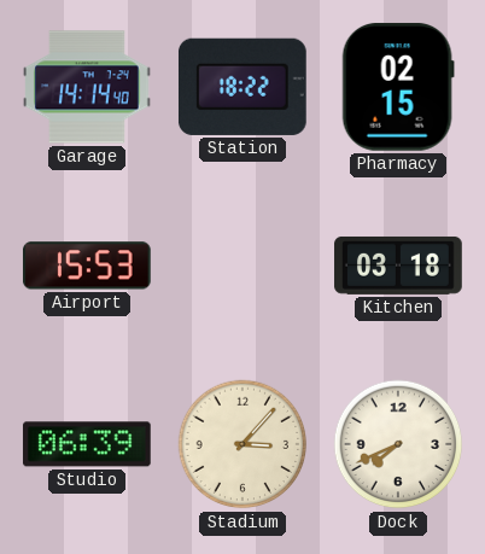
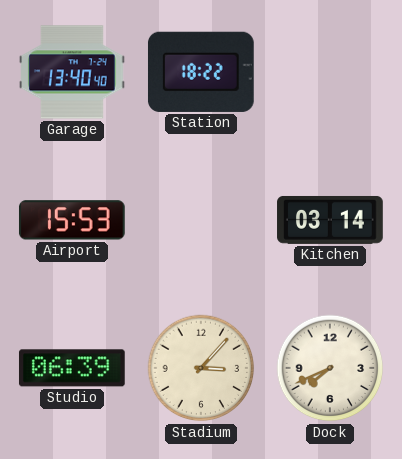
Garage: 14:14 -> 13:40 (72, 72)
Pharmacy: 02:15 -> none (398, 87)
Kitchen: 03:18 -> 03:14 (330, 220)
